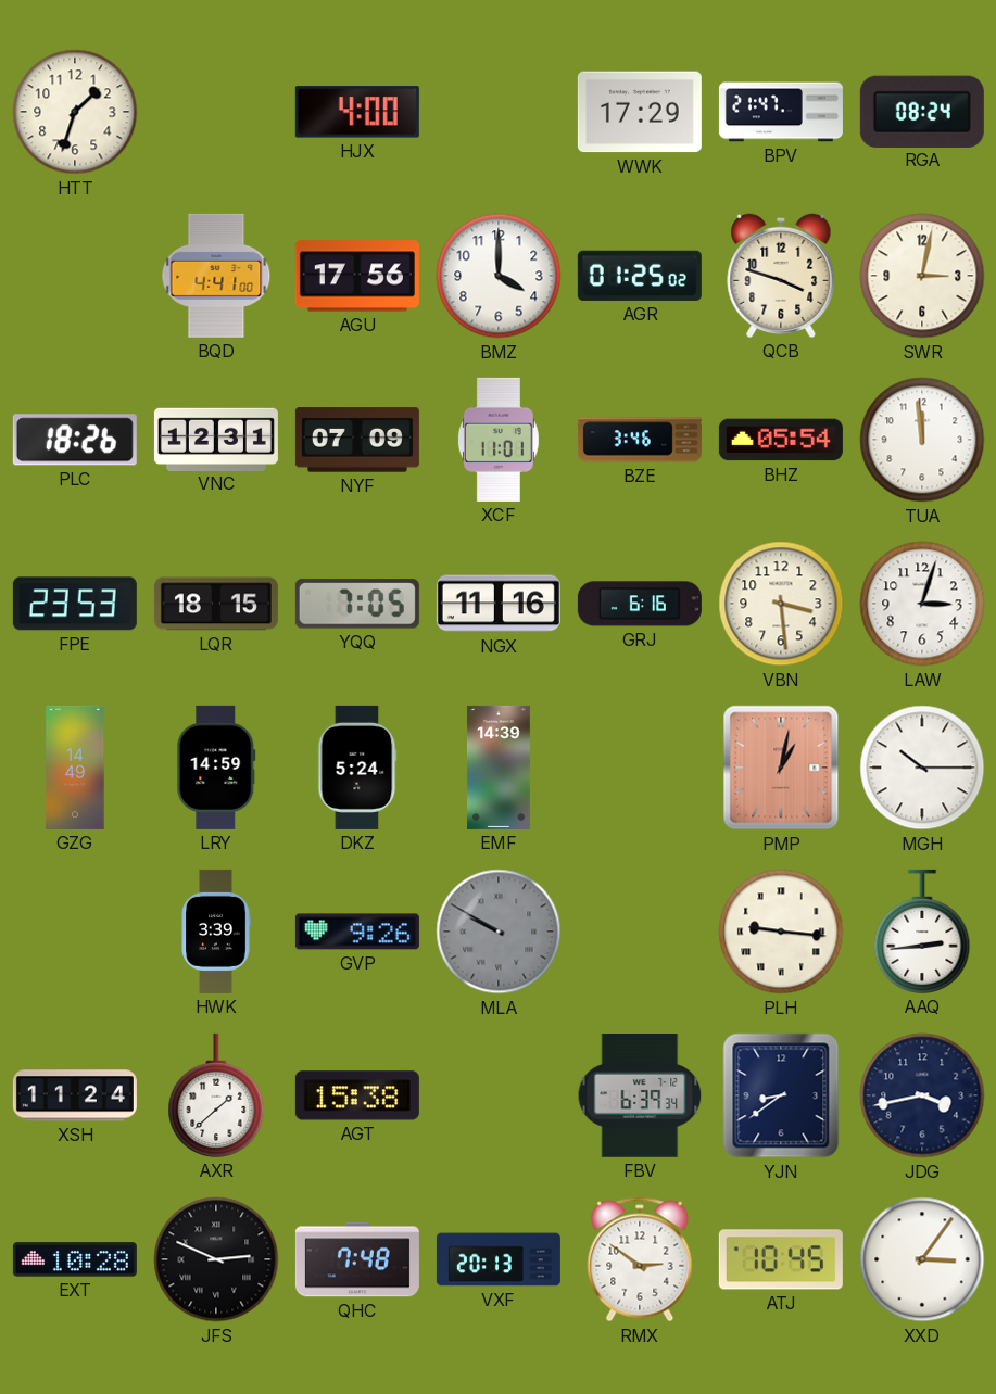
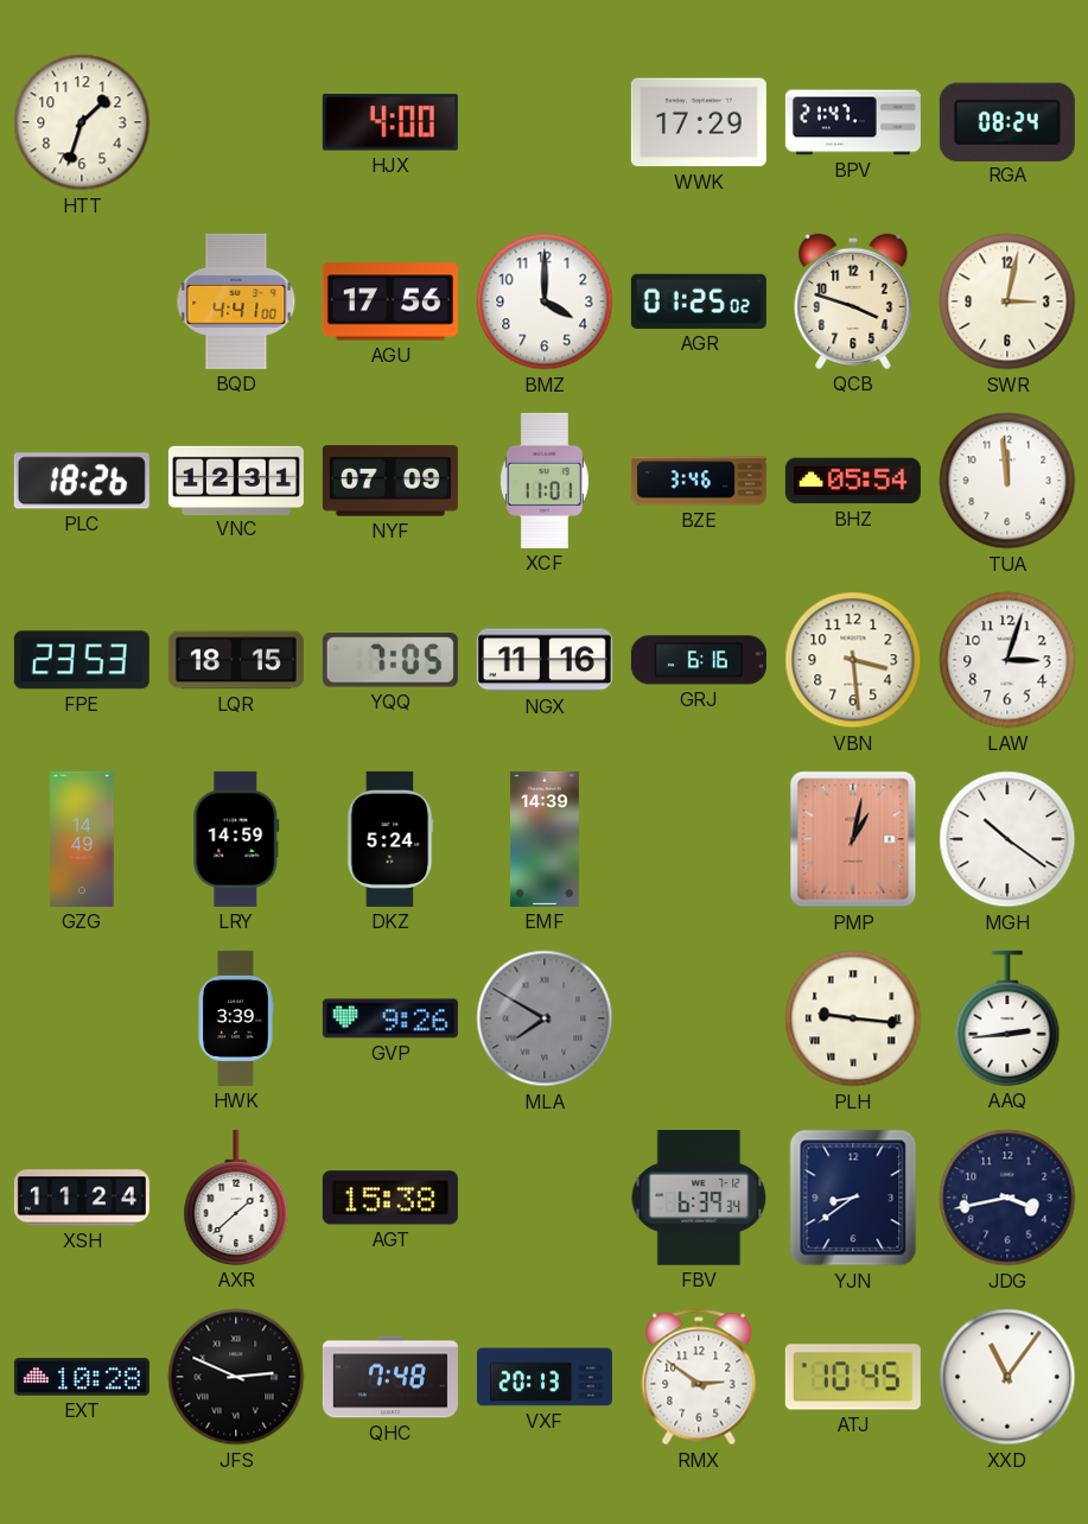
MGH: 10:15 -> 10:21 (1007, 839)
MLA: 9:50 -> 7:50 (545, 1018)
XXD: 3:06 -> 11:06 (1007, 1377)
